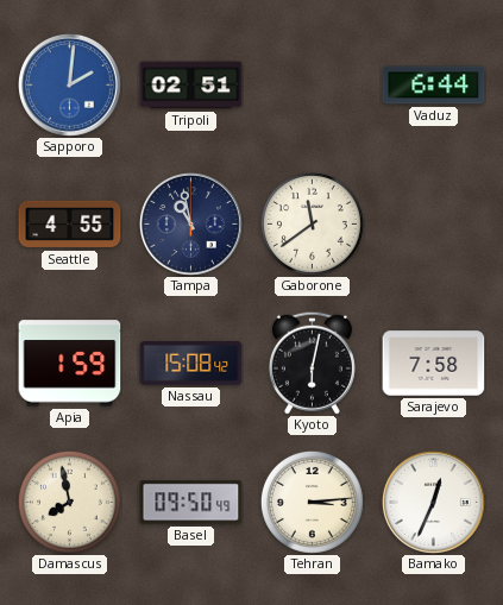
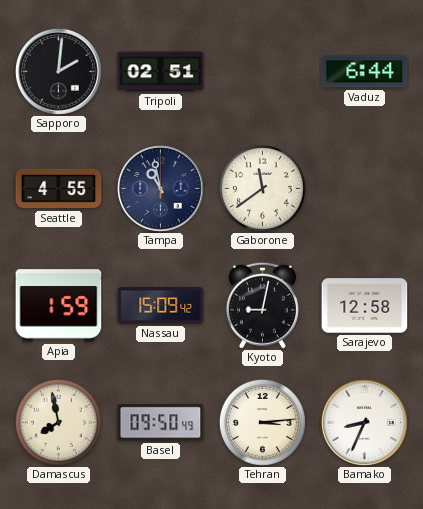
Sapporo dial: blue -> black (59, 72)
Nassau: 15:08 -> 15:09 (161, 306)
Kyoto: 6:02 -> 9:02 (262, 305)
Sarajevo: 7:58 -> 12:58 (365, 306)
Bamako: 12:34 -> 8:34 (365, 423)
